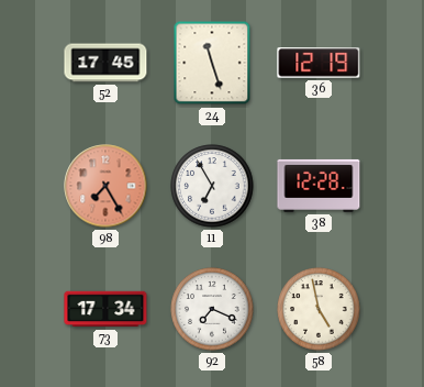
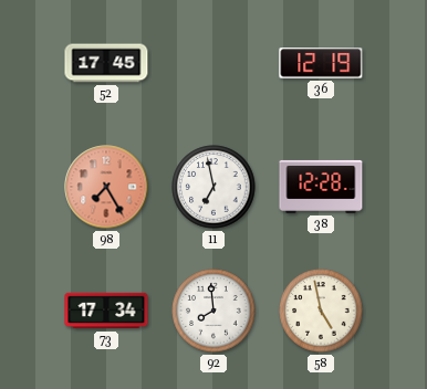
24: 11:27 -> none (212, 63)
11: 6:55 -> 6:58 (213, 187)
92: 7:19 -> 7:59 (213, 311)
